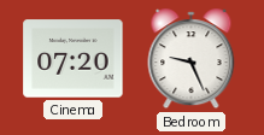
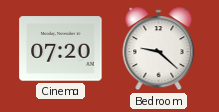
Bedroom: 9:26 -> 9:22 (159, 49)
